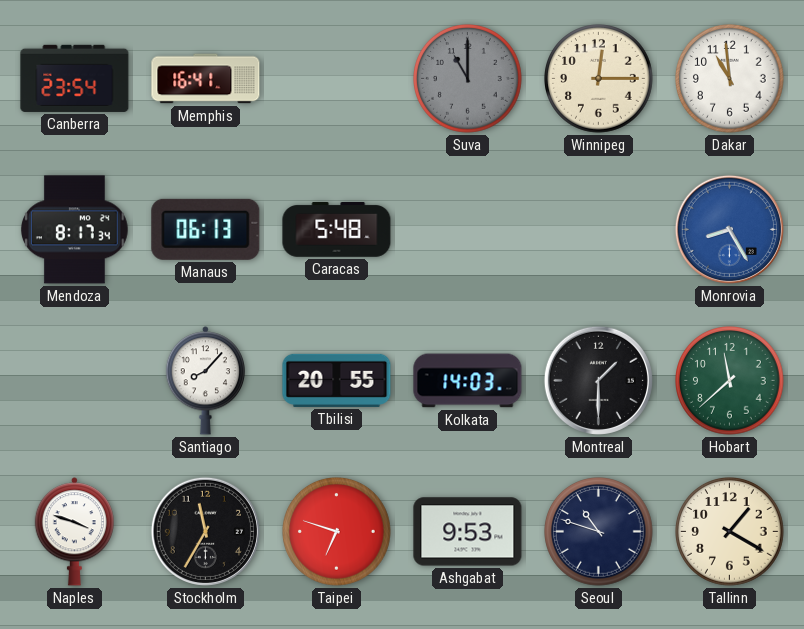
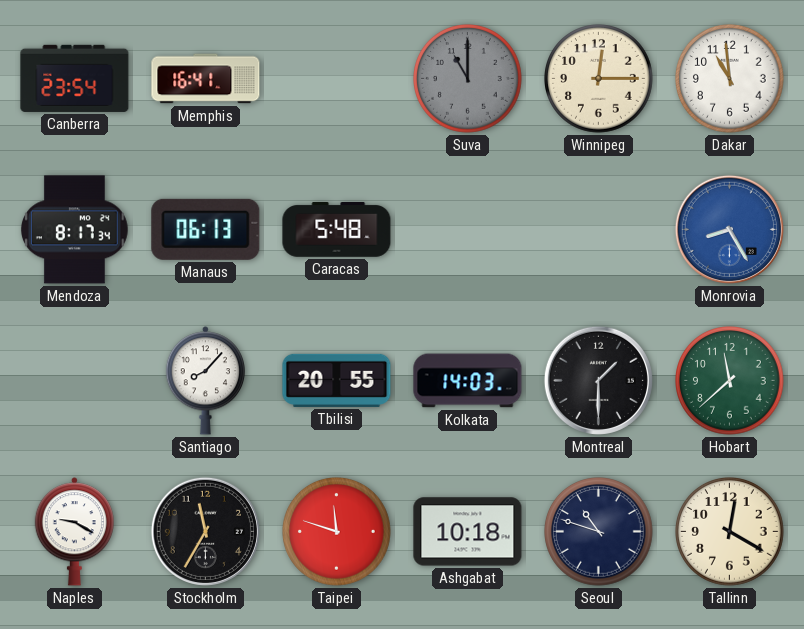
Naples: 3:48 -> 9:20 (74, 532)
Taipei: 6:48 -> 11:48 (337, 532)
Ashgabat: 9:53 -> 10:18 (468, 532)
Tallinn: 1:20 -> 12:20 (730, 532)
